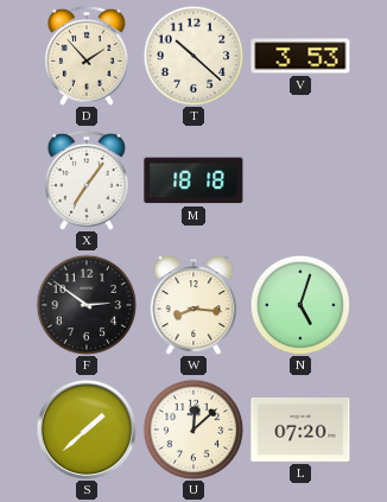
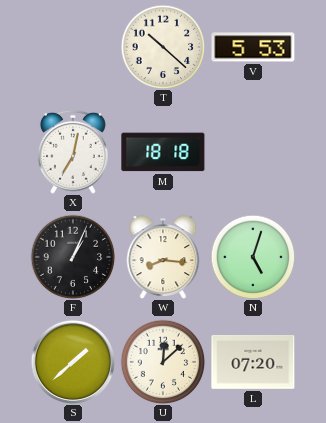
D: 1:53 -> none (87, 56)
V: 3:53 -> 5:53 (253, 47)
X: 7:06 -> 7:02 (73, 152)
F: 2:51 -> 1:04 (73, 257)
